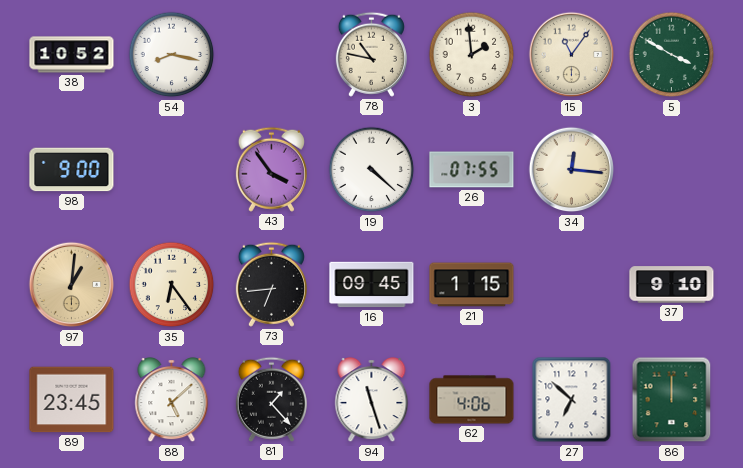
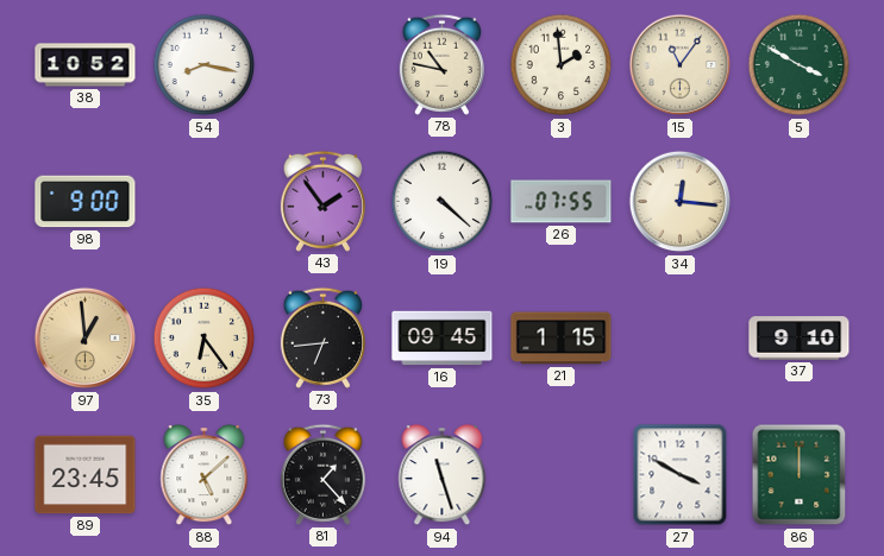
43: 3:54 -> 1:54 (322, 201)
97: 1:01 -> 12:59 (86, 339)
62: 4:06 -> none (472, 400)
27: 6:52 -> 3:50 (681, 475)
